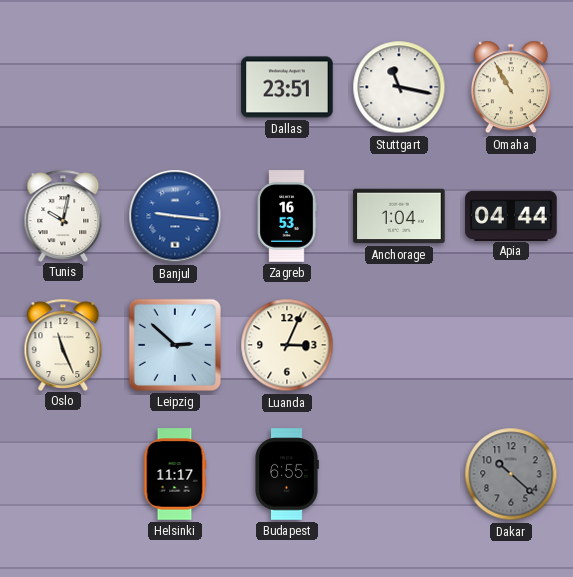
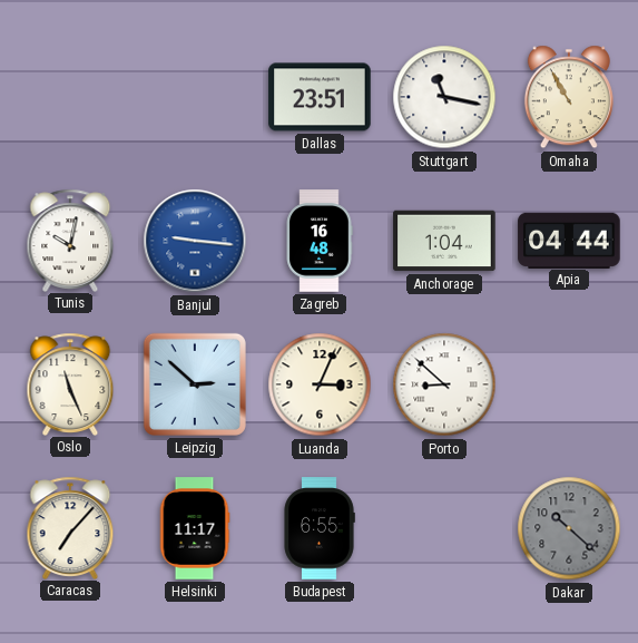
Zagreb: 16:53 -> 16:48 (320, 241)
Porto: none -> 8:52 (444, 384)
Caracas: none -> 7:07 (70, 527)
